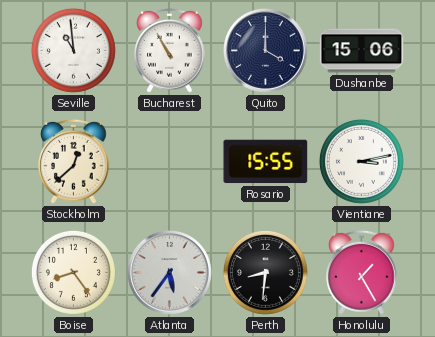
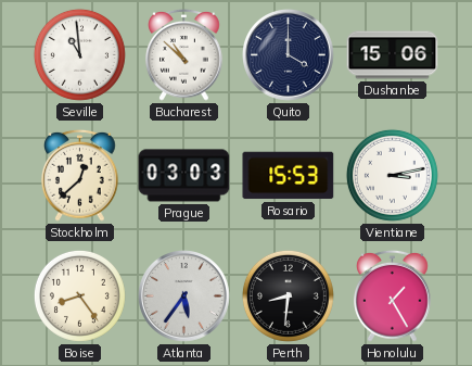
Bucharest: 10:55 -> 10:52 (184, 54)
Prague: none -> 03:03 (184, 176)
Rosario: 15:55 -> 15:53 (289, 176)
